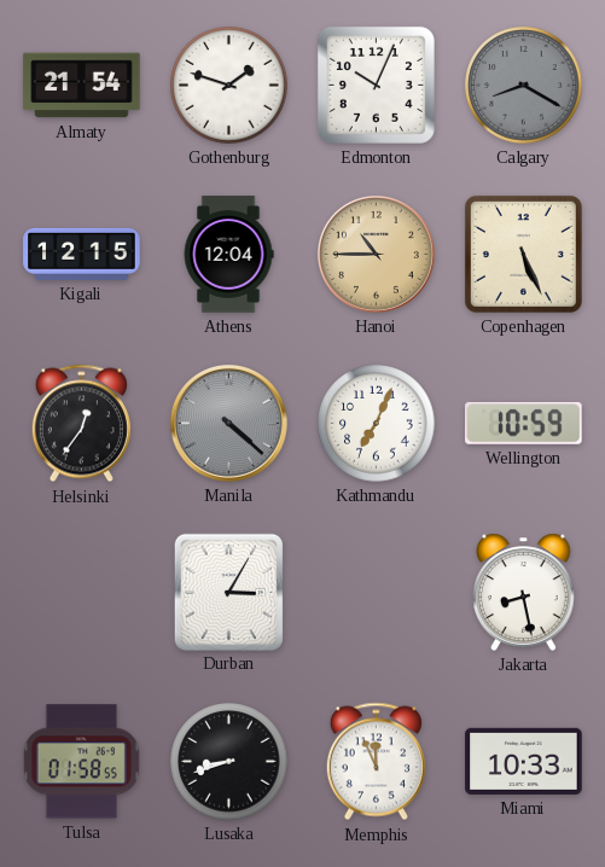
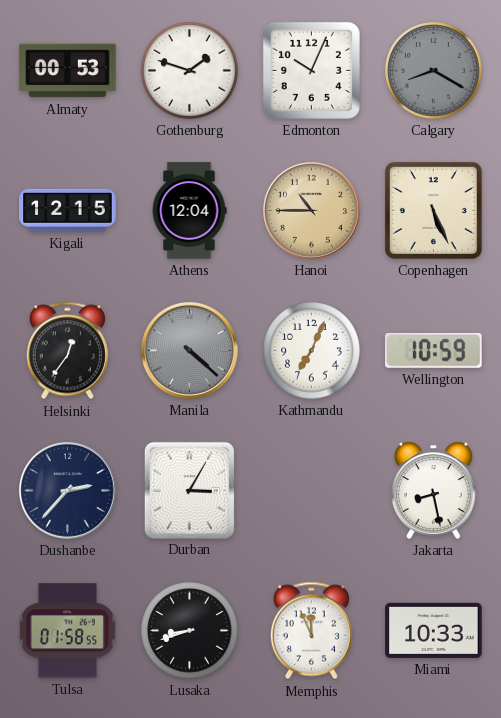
Almaty: 21:54 -> 00:53 (68, 71)
Dushanbe: none -> 2:37 (67, 490)
